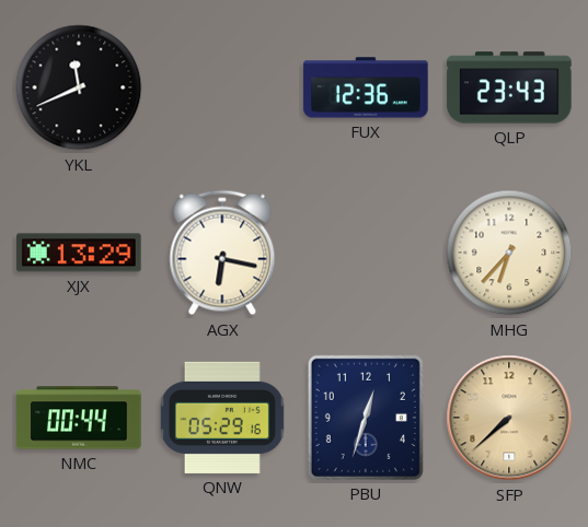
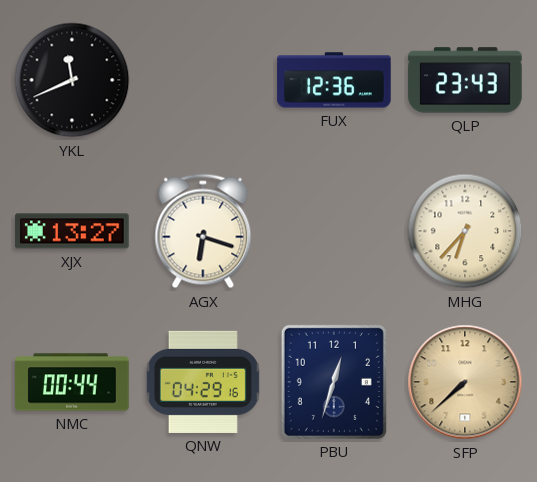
XJX: 13:29 -> 13:27 (72, 231)
AGX: 6:17 -> 6:18 (203, 231)
QNW: 05:29 -> 04:29 (203, 382)
